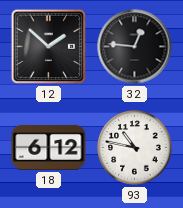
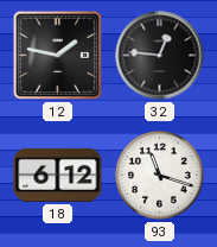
12: 1:52 -> 1:47 (58, 56)
93: 10:47 -> 11:18 (160, 176)
